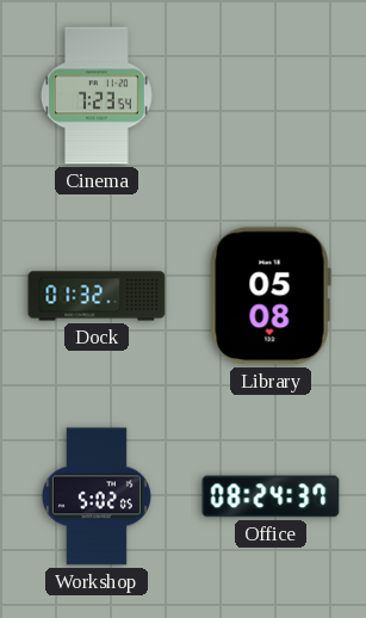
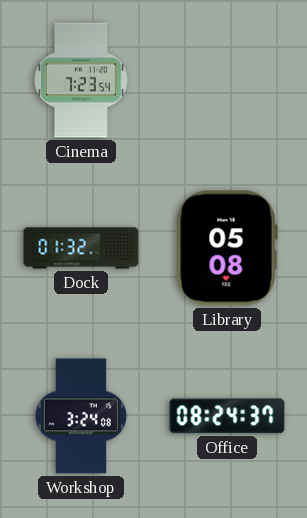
Workshop: 5:02 -> 3:24 (81, 416)
